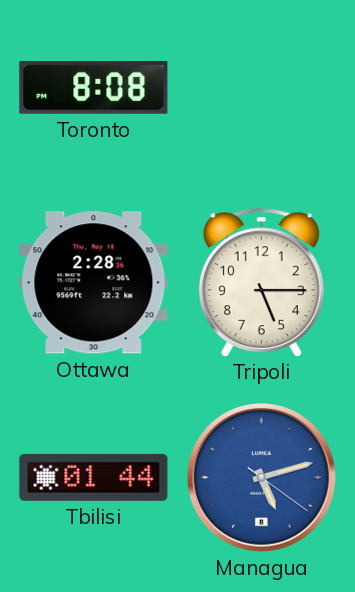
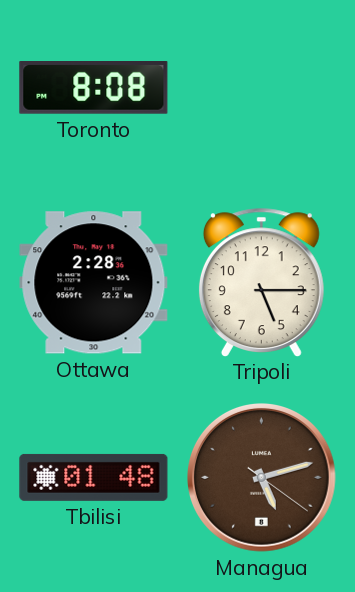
Tbilisi: 01:44 -> 01:48 (94, 477)
Managua dial: blue -> brown (262, 478)
